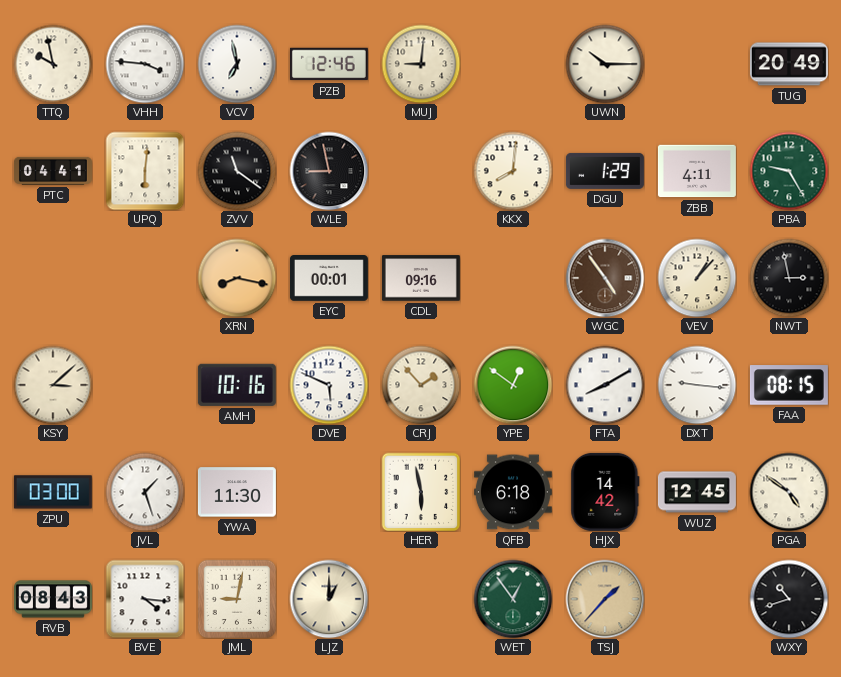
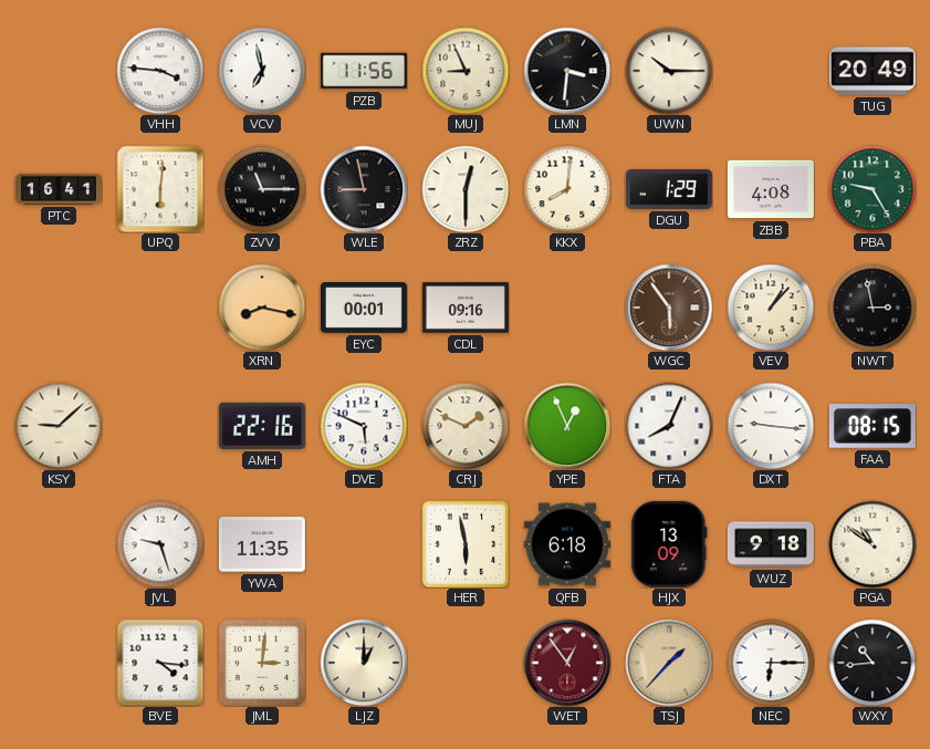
TTQ: 9:58 -> none (53, 64)
PZB: 12:46 -> 11:56 (364, 71)
MUJ: 9:01 -> 8:56 (466, 71)
LMN: none -> 3:31 (567, 71)
PTC: 04:41 -> 16:41 (59, 189)
ZVV: 11:21 -> 11:15 (262, 189)
ZRZ: none -> 12:30 (466, 189)
ZBB: 4:11 -> 4:08 (771, 189)
WGC: 4:54 -> 5:54 (669, 308)
KSY: 3:08 -> 9:08 (59, 426)
AMH: 10:16 -> 22:16 (262, 426)
CRJ: 1:53 -> 1:49 (466, 426)
YPE: 12:51 -> 12:56 (567, 426)
FTA: 8:10 -> 8:04 (669, 426)
ZPU: 03:00 -> none (53, 492)
JVL: 1:27 -> 9:27 (160, 544)
YWA: 11:30 -> 11:35 (262, 544)
HJX: 14:42 -> 13:09 (669, 544)
WUZ: 12:45 -> 9:18 (771, 544)
PGA: 4:51 -> 10:51 (872, 544)
RVB: 08:43 -> none (53, 599)
JML: 9:02 -> 3:01 (262, 663)
WET dial: green -> burgundy (567, 663)
NEC: none -> 6:15 (771, 663)
WXY: 10:42 -> 10:44 (872, 663)
